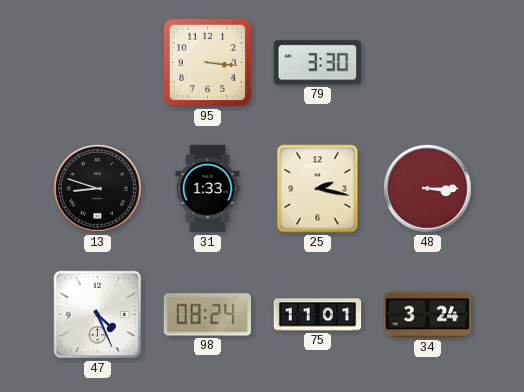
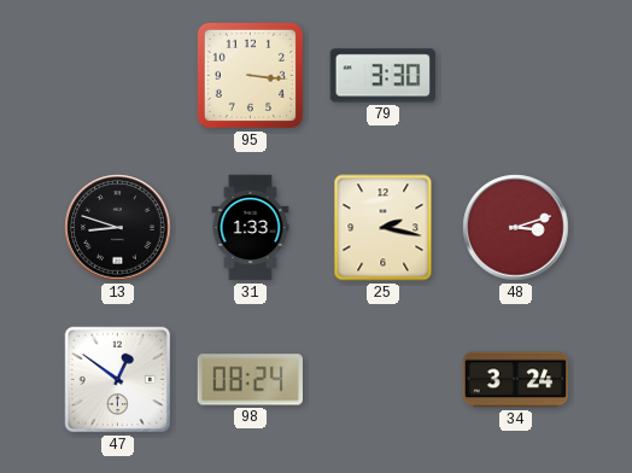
48: 3:15 -> 3:12 (516, 228)
47: 4:26 -> 12:51 (118, 380)
75: 11:01 -> none (318, 315)
